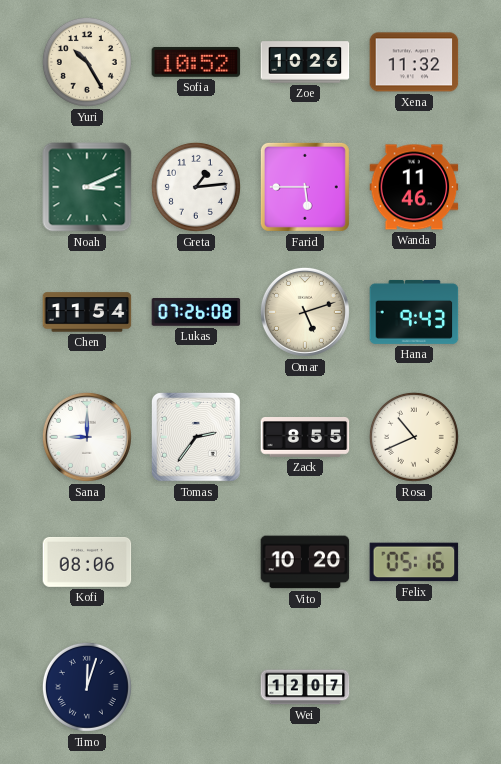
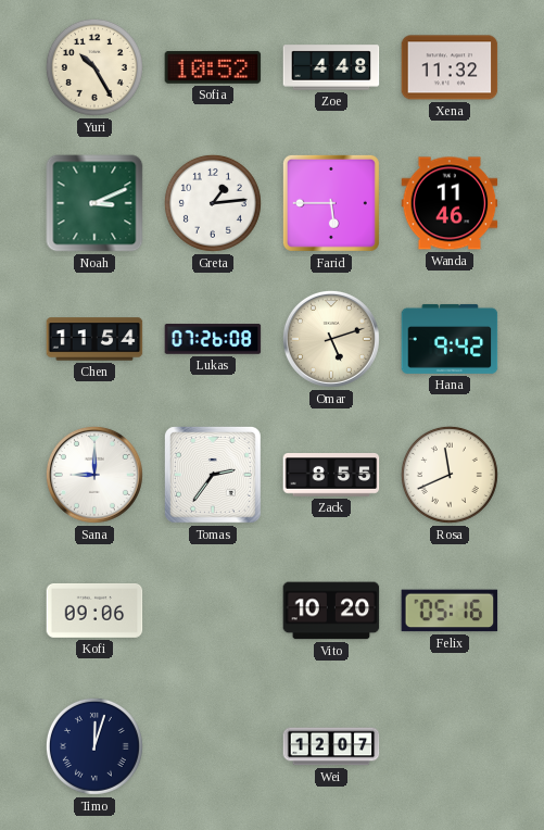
Zoe: 10:26 -> 4:48 (331, 67)
Hana: 9:43 -> 9:42 (450, 339)
Rosa: 10:41 -> 11:41 (450, 475)
Kofi: 08:06 -> 09:06 (94, 611)
